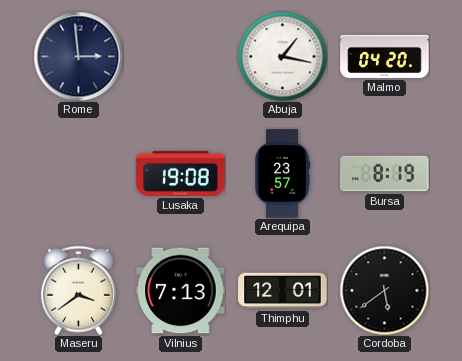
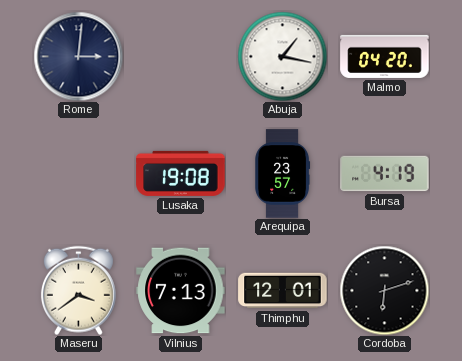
Rome: 2:59 -> 3:01 (78, 56)
Bursa: 8:19 -> 4:19 (385, 174)
Cordoba: 5:39 -> 6:12 (384, 290)
